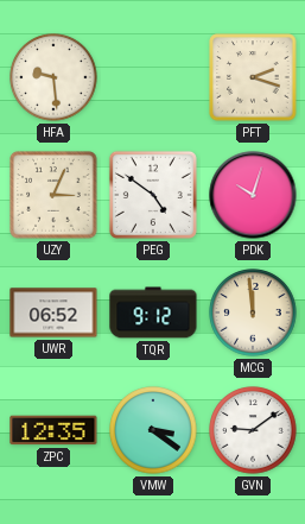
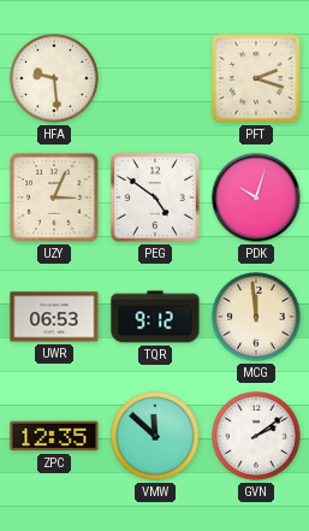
UWR: 06:52 -> 06:53 (54, 317)
VMW: 3:21 -> 11:52 (155, 436)
GVN: 9:09 -> 2:09 (256, 436)
